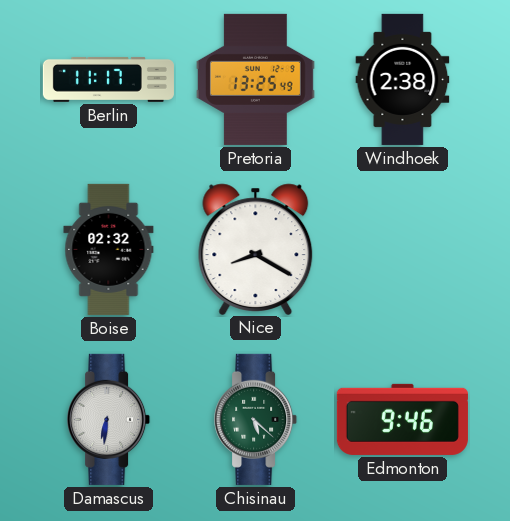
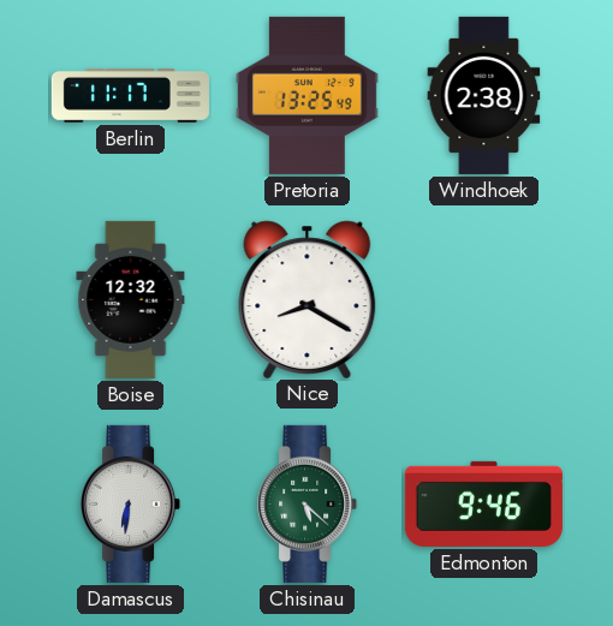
Boise: 02:32 -> 12:32 (131, 299)
